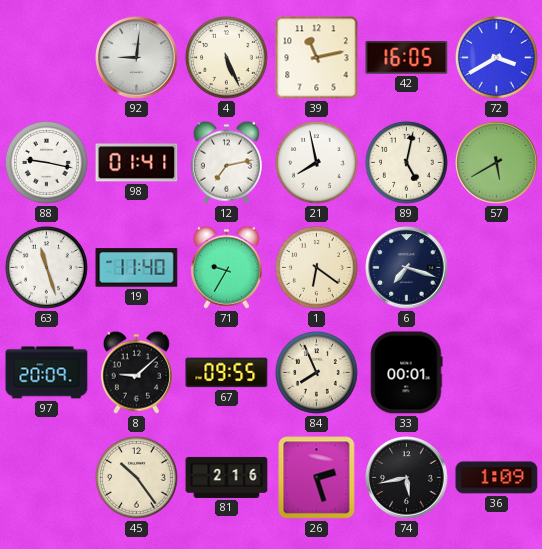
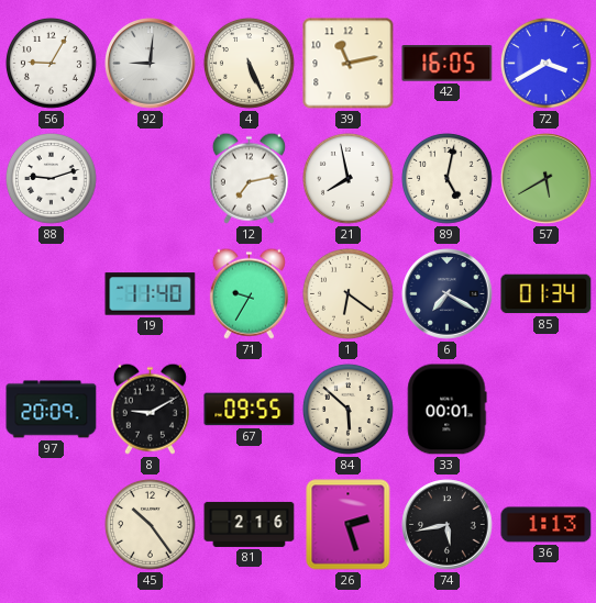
56: none -> 9:05 (52, 64)
88: 9:17 -> 9:12 (52, 179)
98: 01:41 -> none (137, 163)
63: 11:27 -> none (47, 268)
6: 7:18 -> 7:20 (448, 294)
85: none -> 01:34 (547, 294)
8: 9:08 -> 9:10 (150, 409)
84: 7:56 -> 5:52 (349, 410)
36: 1:09 -> 1:13 (547, 525)
